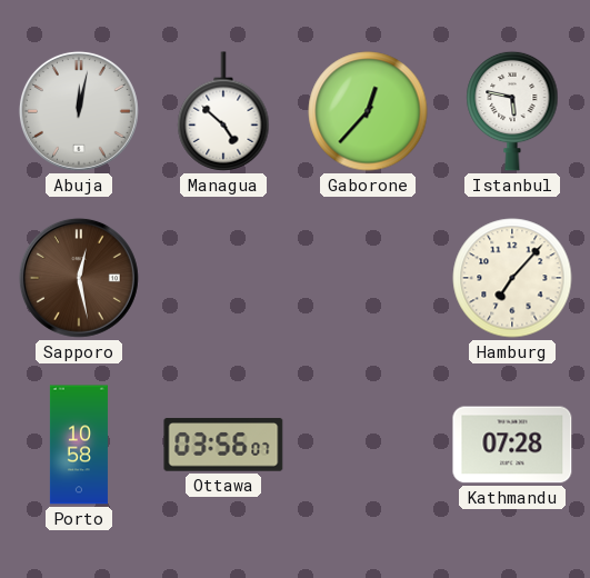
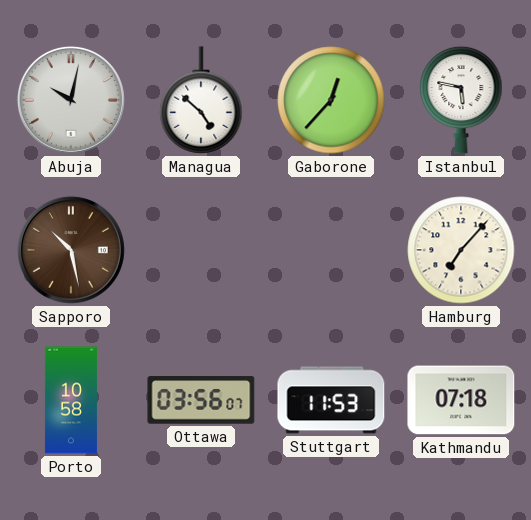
Abuja: 12:02 -> 10:02 (71, 100)
Sapporo: 12:28 -> 10:28 (71, 250)
Stuttgart: none -> 11:53 (331, 400)
Kathmandu: 07:28 -> 07:18 (461, 400)
